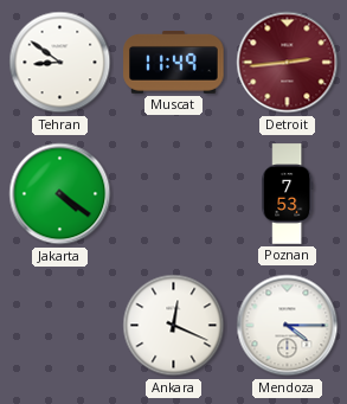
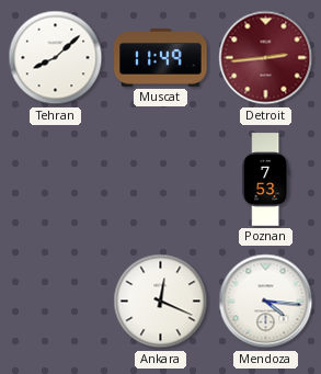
Tehran: 8:51 -> 8:08 (56, 58)
Jakarta: 4:21 -> none (60, 194)
Mendoza: 4:15 -> 4:16 (266, 302)
